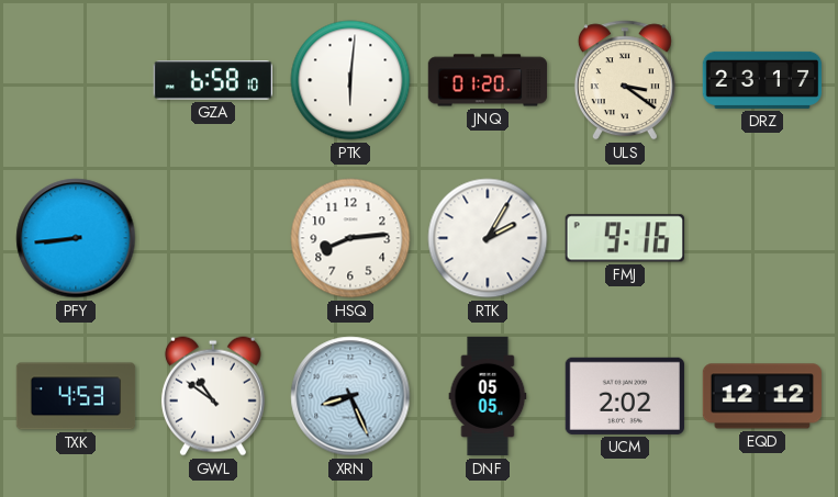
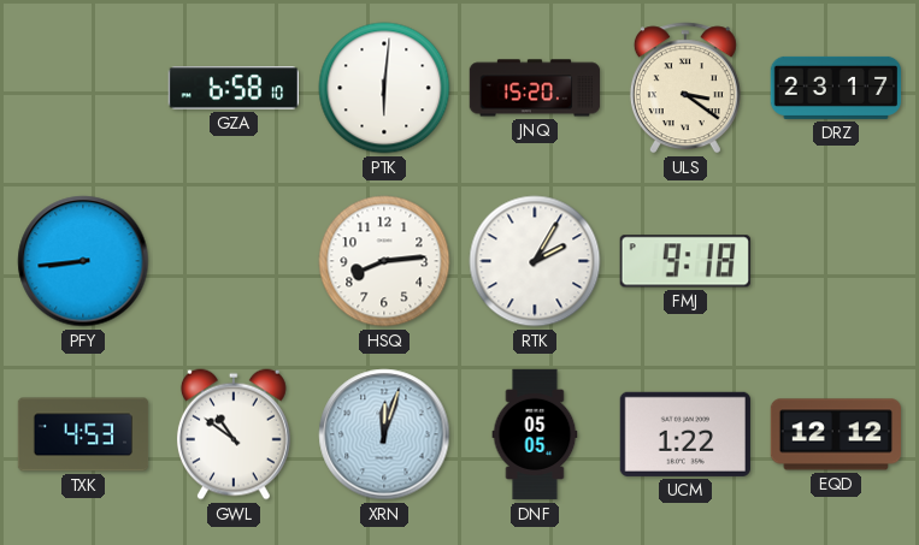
JNQ: 01:20 -> 15:20 (535, 88)
FMJ: 9:16 -> 9:18 (685, 261)
XRN: 8:26 -> 12:03 (384, 434)
UCM: 2:02 -> 1:22 (685, 434)
